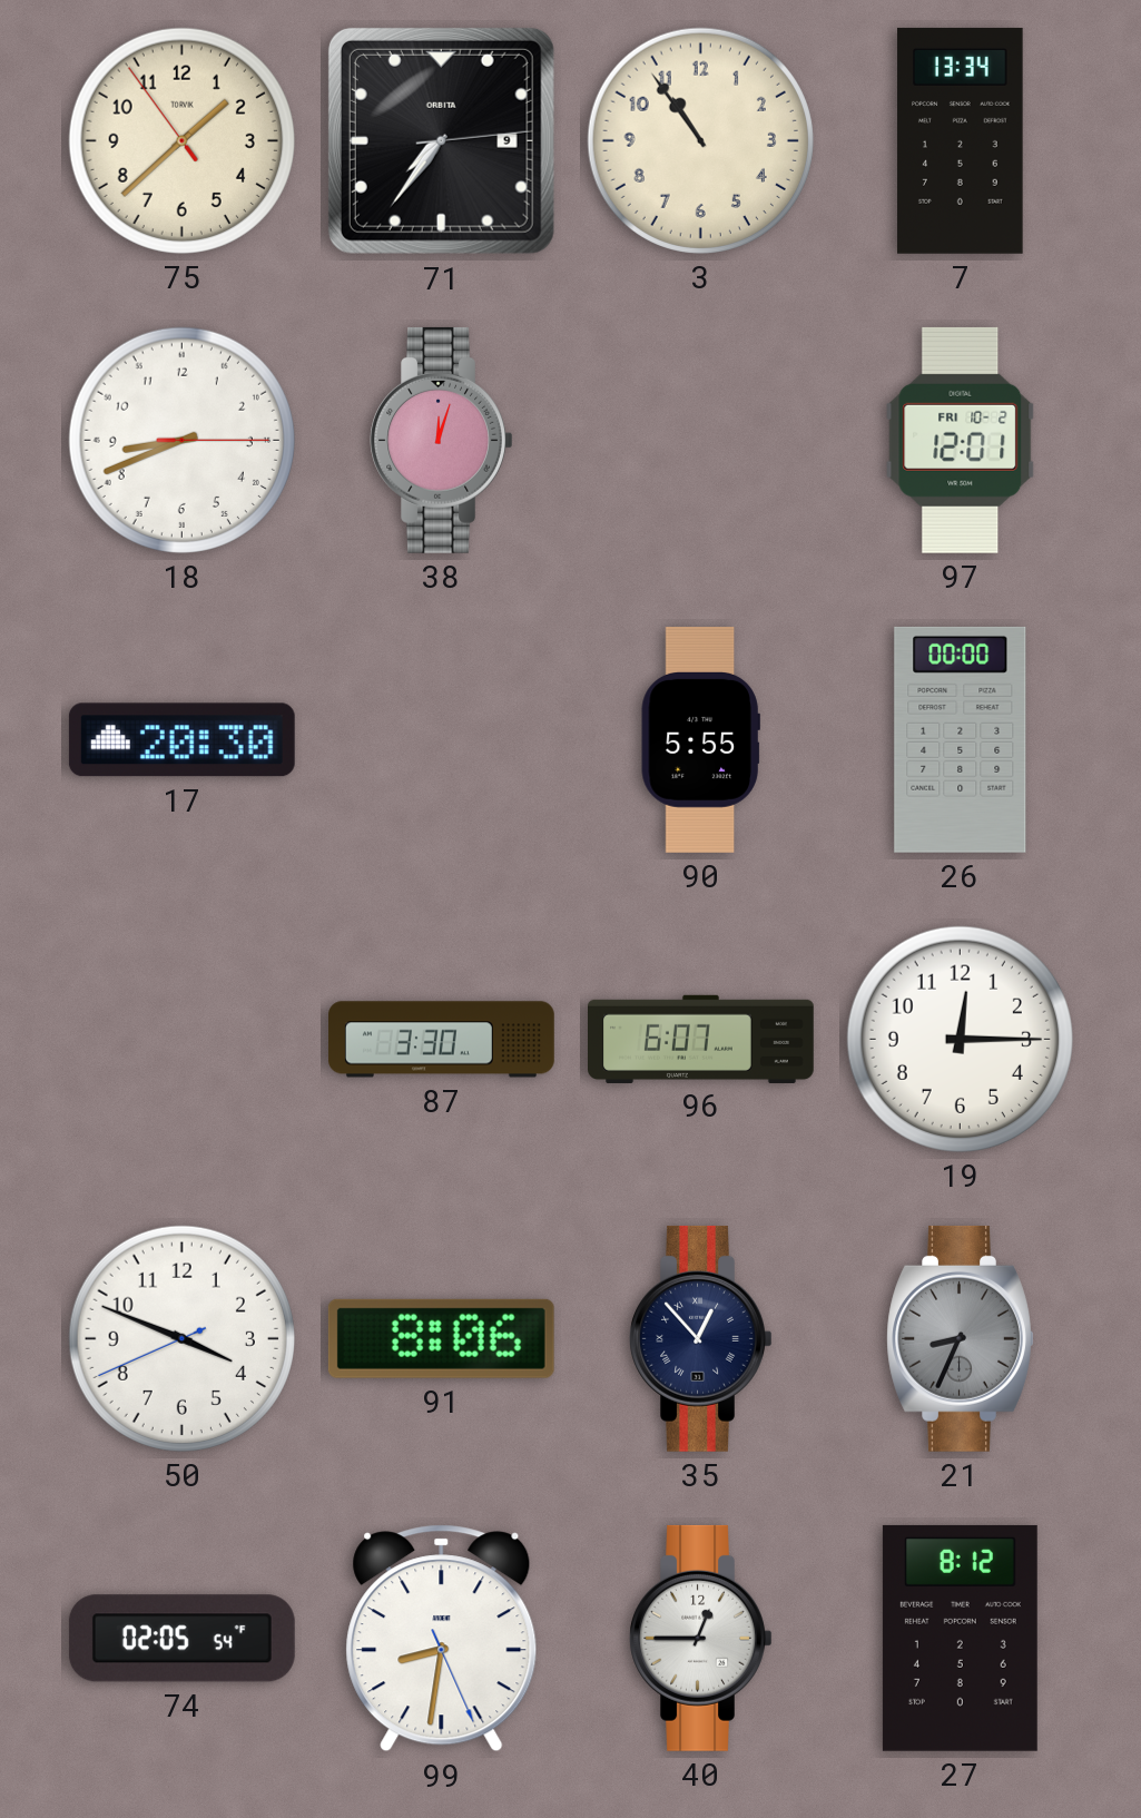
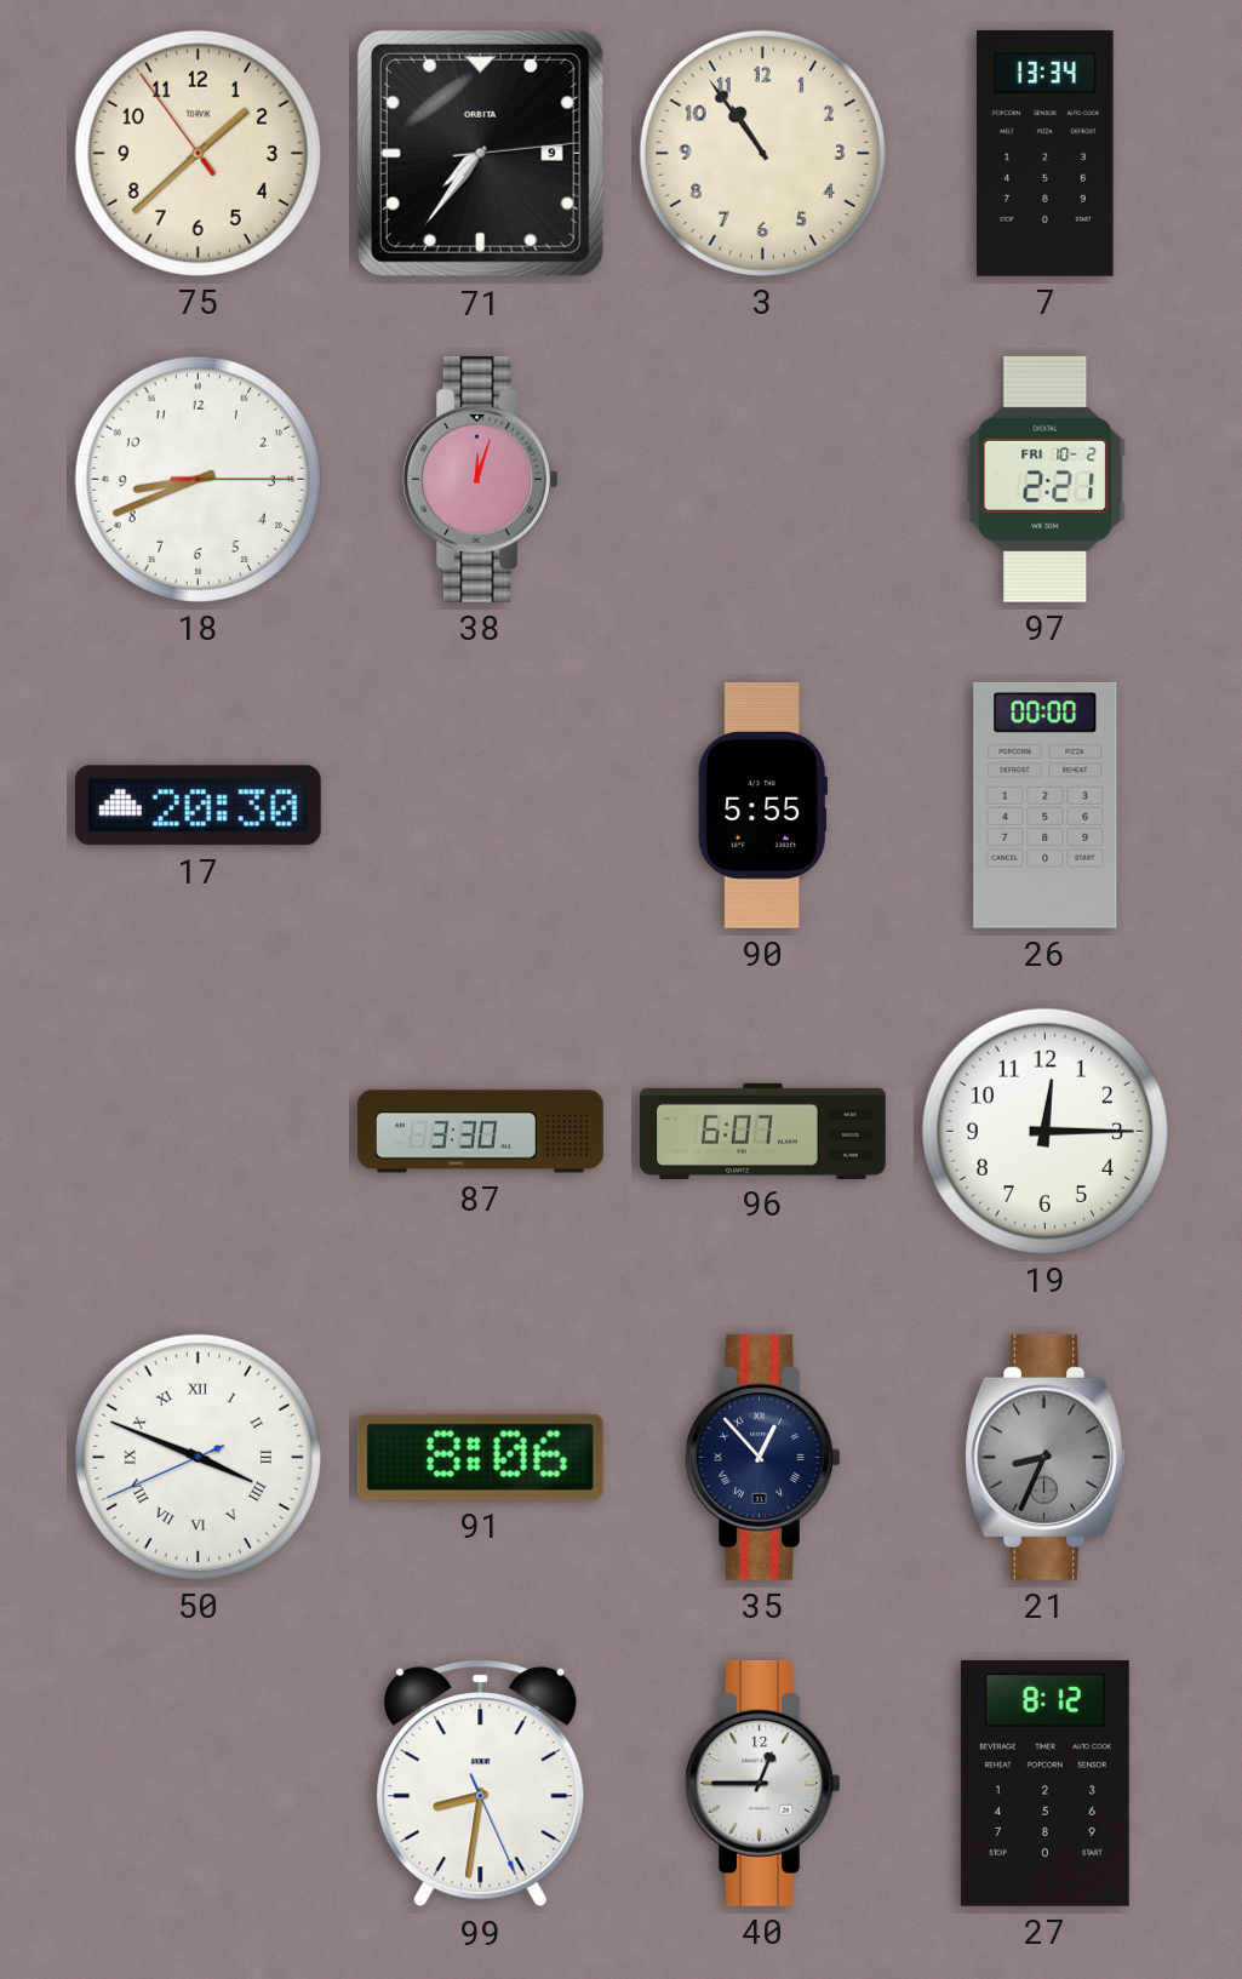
97: 12:01 -> 2:21 (1046, 479)
50 numerals: Arabic -> Roman (198, 1457)
74: 02:05 -> none (181, 1639)
